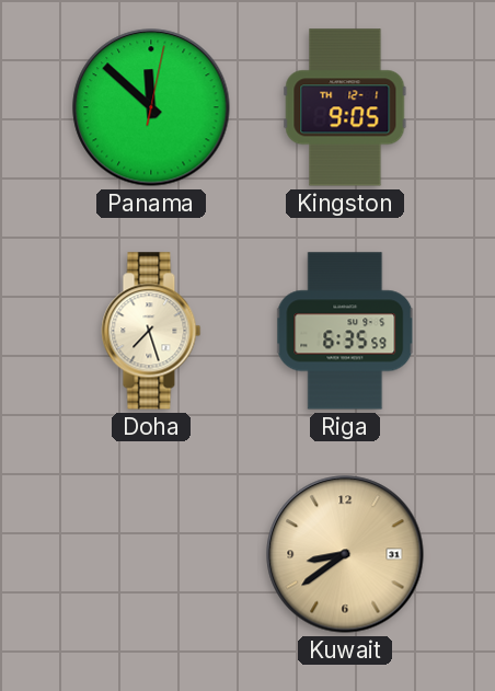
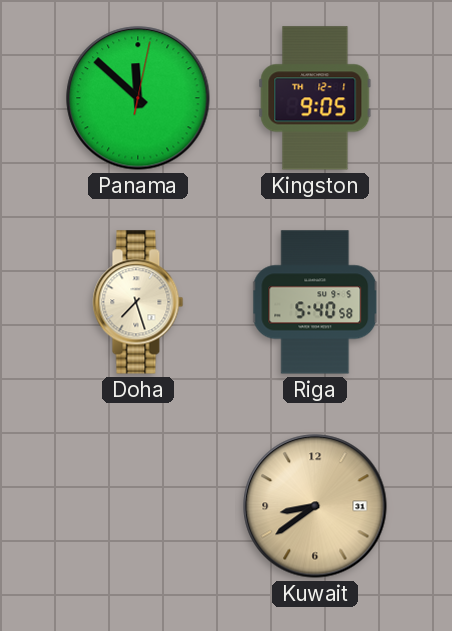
Riga: 6:35 -> 5:40 (316, 302)
